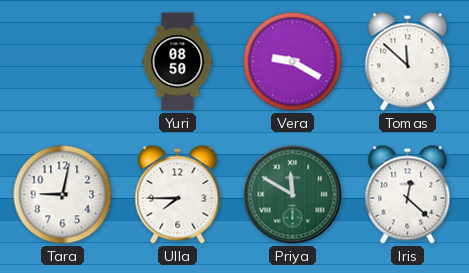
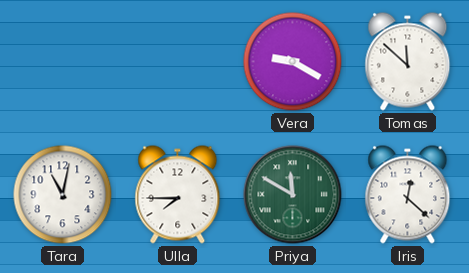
Yuri: 08:50 -> none (178, 62)
Tara: 9:02 -> 11:02 (63, 195)
